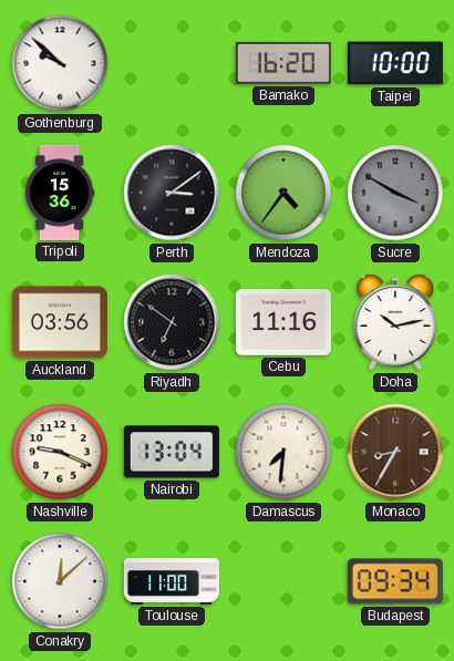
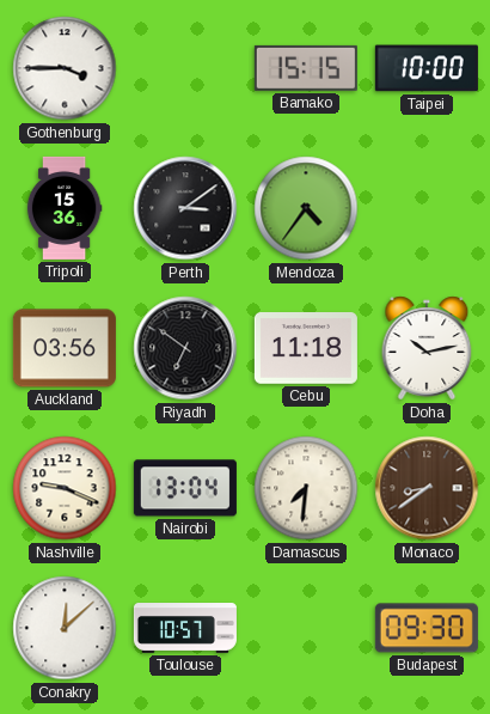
Gothenburg: 9:52 -> 3:45 (65, 68)
Bamako: 16:20 -> 15:15 (306, 68)
Sucre: 3:50 -> none (395, 193)
Cebu: 11:16 -> 11:18 (306, 349)
Monaco: 8:35 -> 8:39 (427, 488)
Toulouse: 11:00 -> 10:57 (185, 629)
Budapest: 09:34 -> 09:30 (427, 628)
